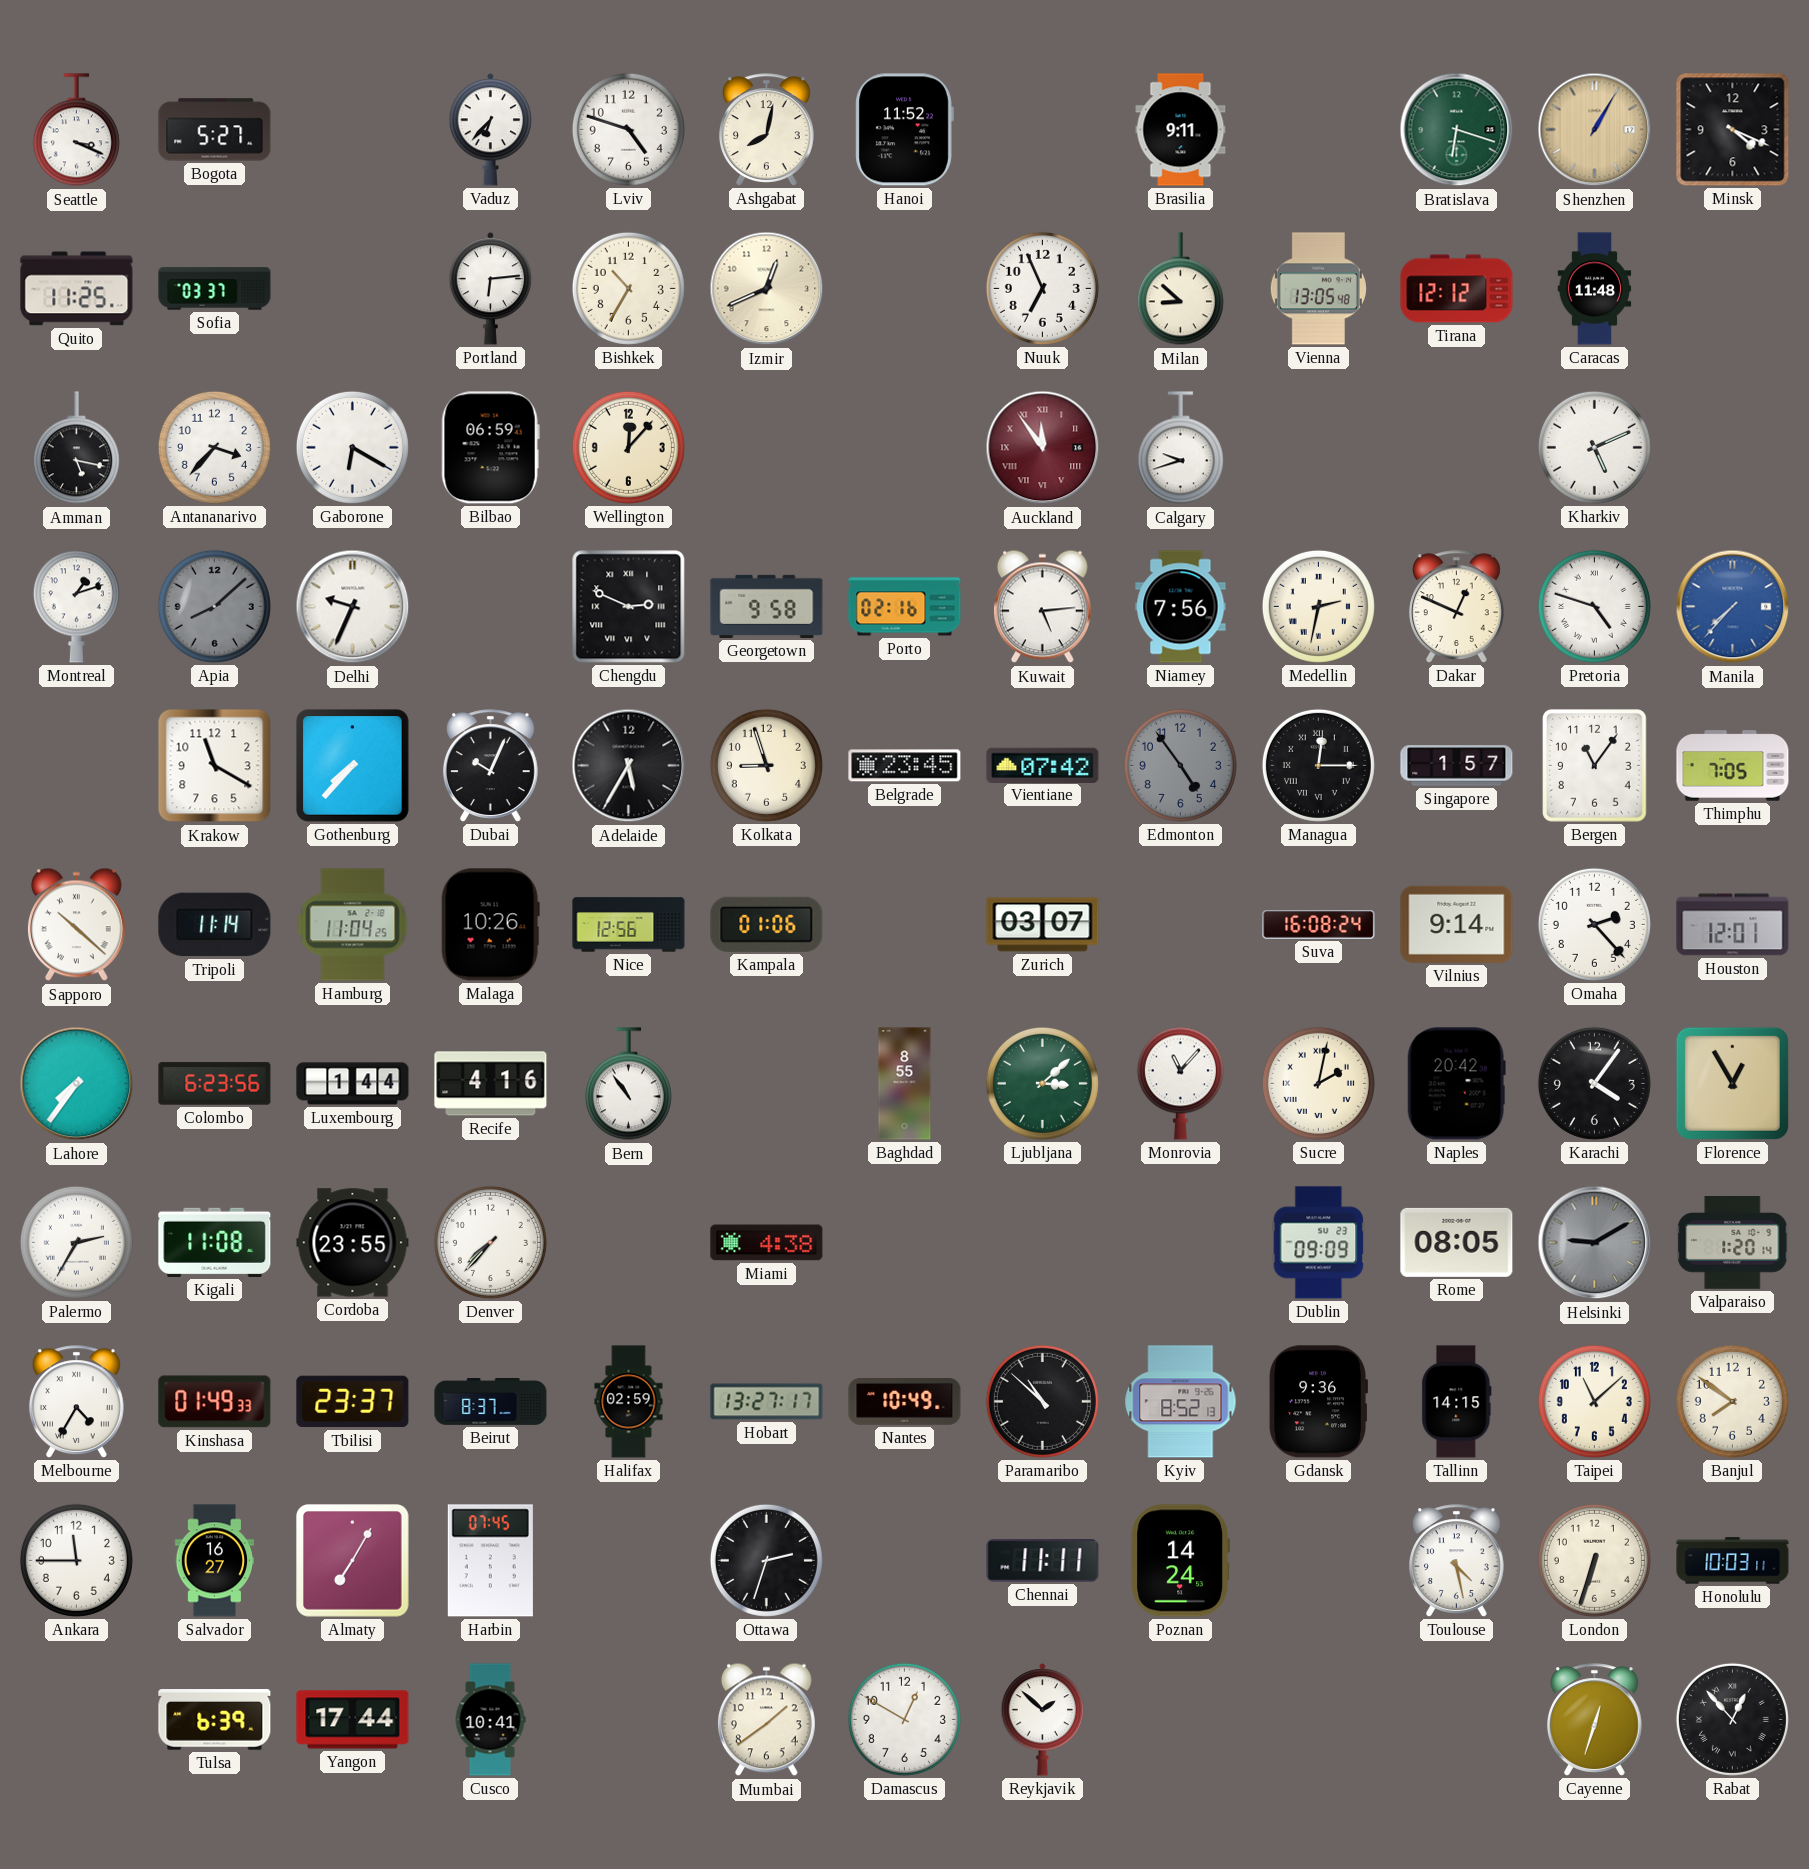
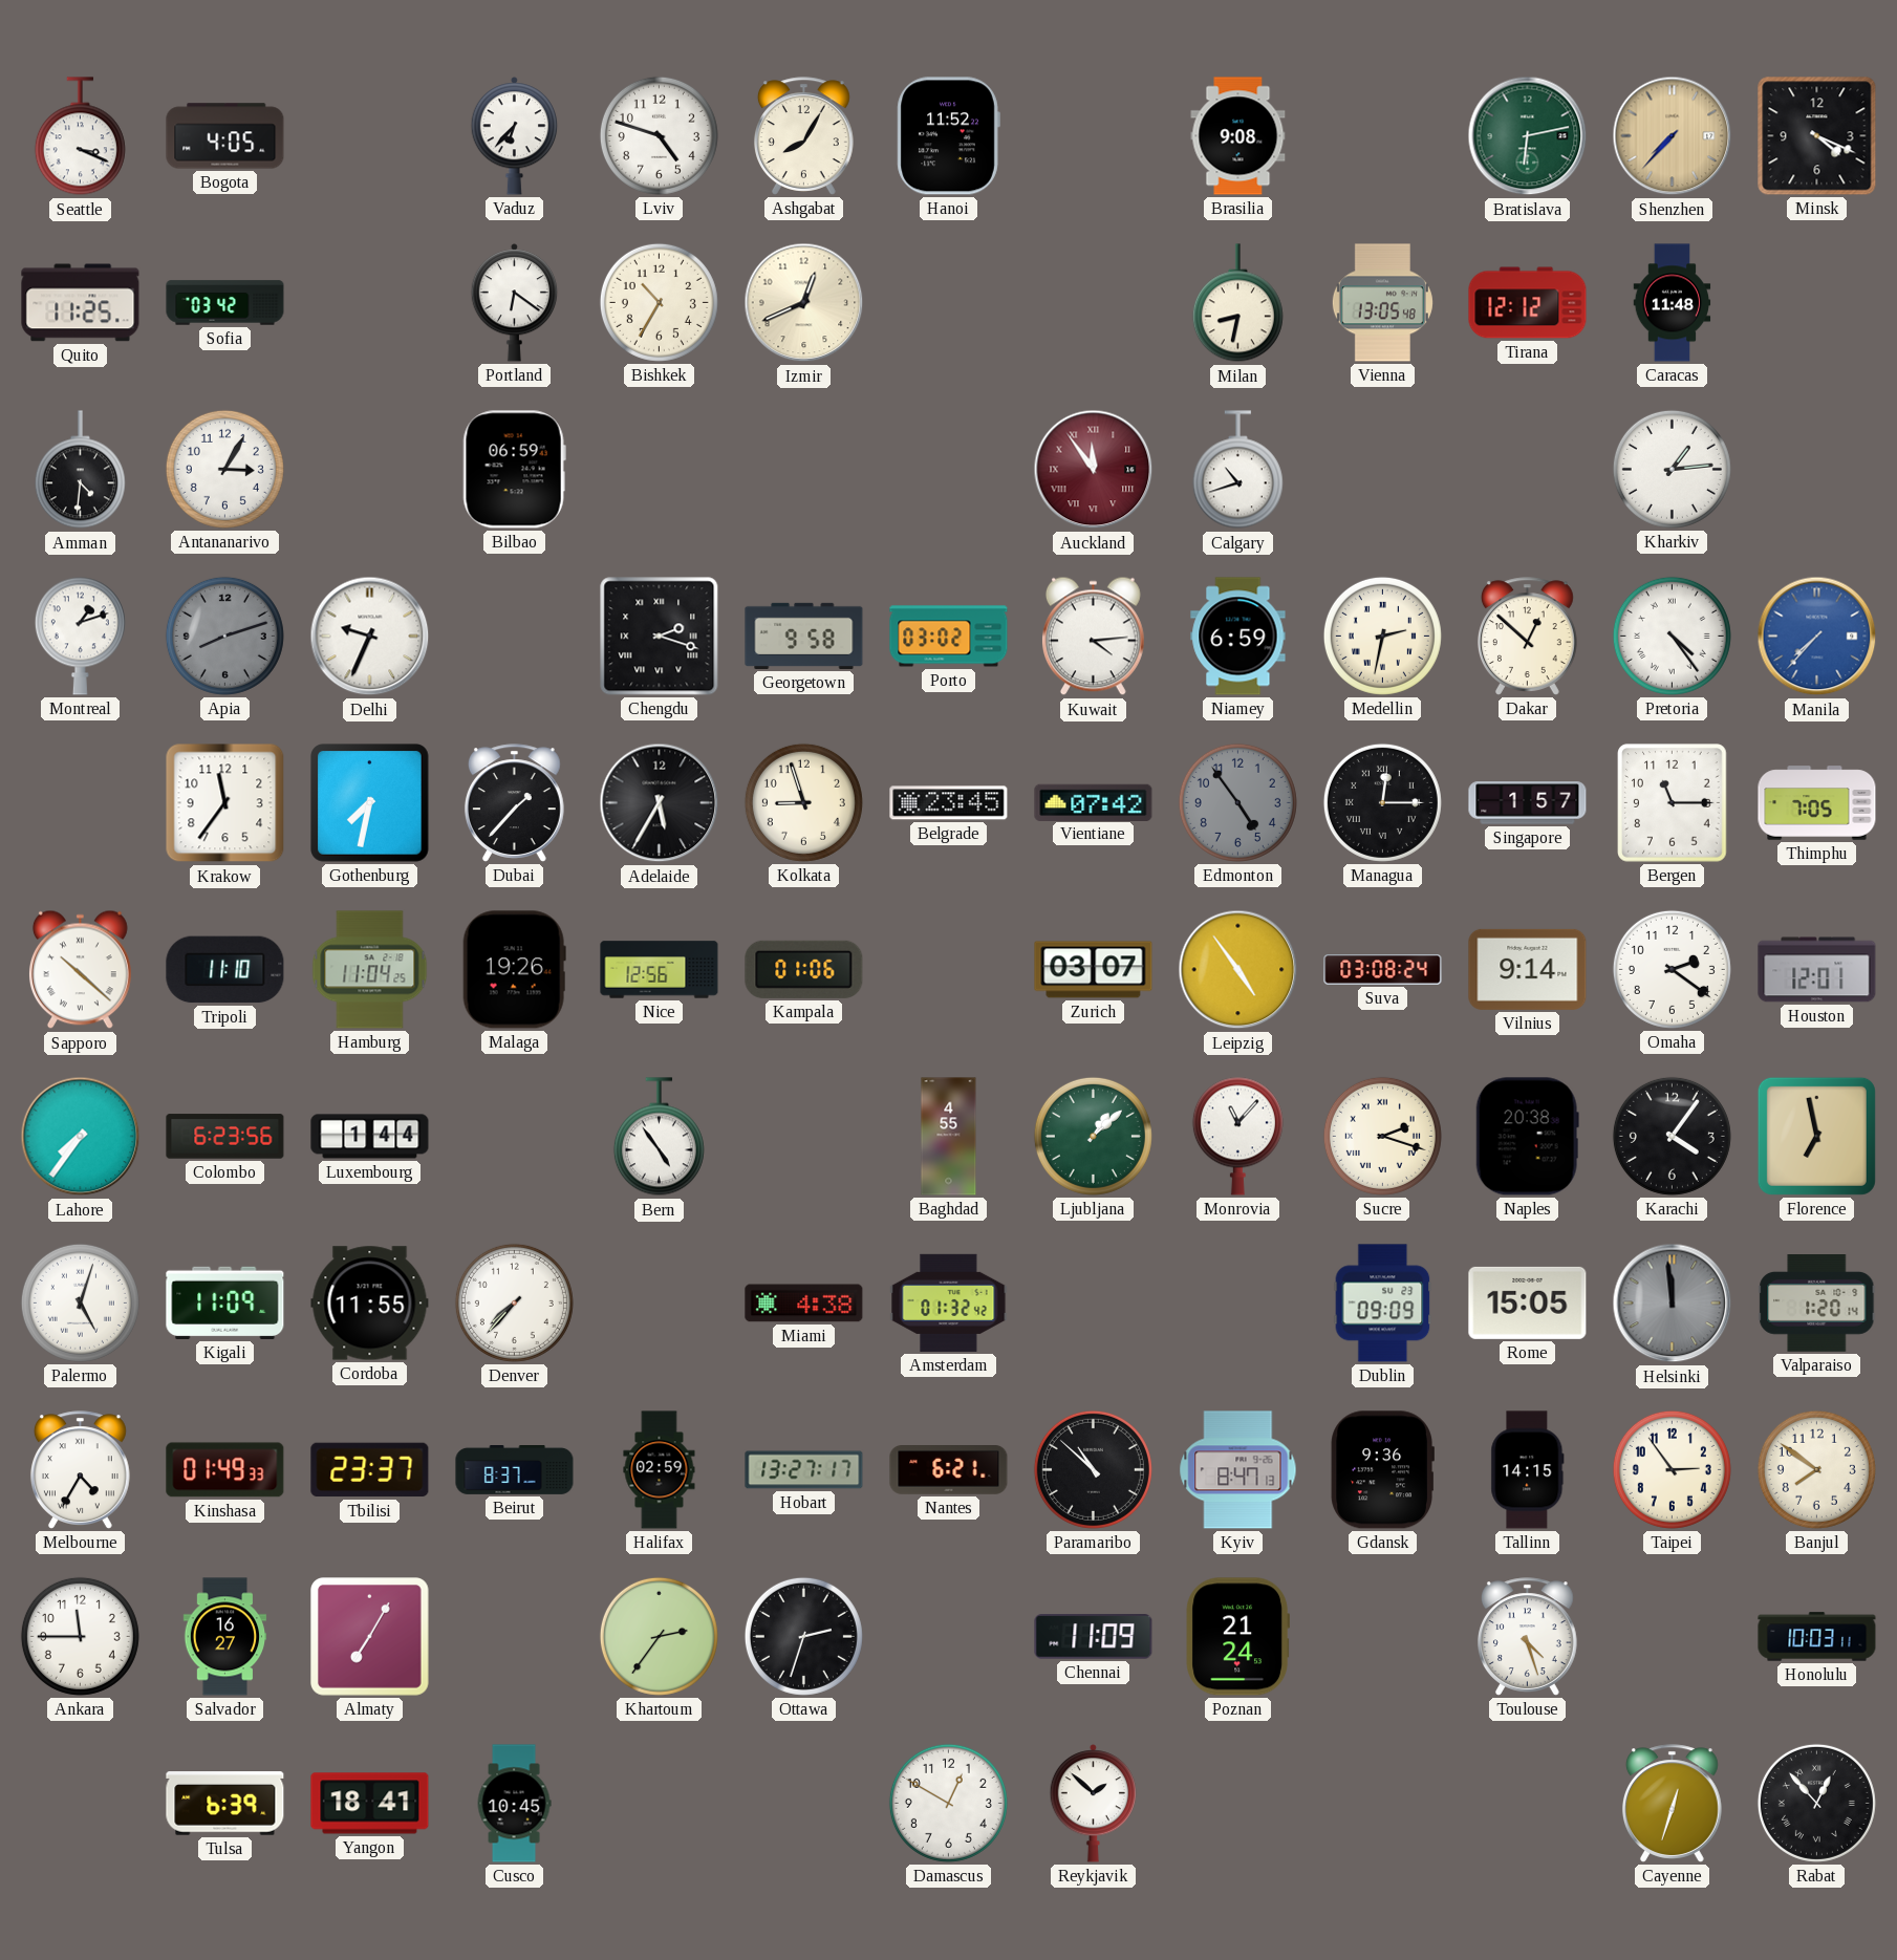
Bogota: 5:27 -> 4:05 (225, 136)
Ashgabat: 8:02 -> 8:05 (803, 136)
Brasilia: 9:11 -> 9:08 (1238, 136)
Bratislava: 6:18 -> 6:13 (1528, 136)
Shenzhen: 1:05 -> 7:37 (1673, 136)
Sofia: 03:37 -> 03:42 (225, 303)
Portland: 6:14 -> 6:21 (515, 303)
Nuuk: 6:56 -> none (1042, 288)
Milan: 8:52 -> 8:32 (1237, 303)
Amman: 5:17 -> 4:31 (80, 470)
Antananarivo: 3:37 -> 3:05 (224, 469)
Gaborone: 6:20 -> none (352, 447)
Wellington: 12:07 -> none (628, 447)
Calgary: 9:42 -> 10:42 (1237, 470)
Kharkiv: 5:11 -> 1:14 (1672, 469)
Apia: 8:08 -> 8:12 (224, 636)
Chengdu: 2:49 -> 2:18 (660, 637)
Porto: 02:16 -> 03:02 (949, 637)
Kuwait: 5:14 -> 4:14 (1093, 637)
Niamey: 7:56 -> 6:59 (1238, 637)
Dakar: 12:49 -> 12:52 (1527, 637)
Pretoria: 4:48 -> 4:24 (1672, 636)
Krakow: 11:20 -> 11:36 (225, 803)
Gothenburg: 7:37 -> 7:32 (370, 803)
Dubai: 10:04 -> 1:37 (514, 803)
Bergen: 11:06 -> 11:15 (1673, 803)
Tripoli: 11:14 -> 11:10 (225, 970)
Malaga: 10:26 -> 19:26 (514, 970)
Leipzig: none -> 4:54 (1238, 970)
Suva: 16:08 -> 03:08 (1383, 970)
Omaha: 2:23 -> 2:21 (1672, 969)
Recife: 4:16 -> none (491, 1084)
Bern: 10:54 -> 4:54 (659, 1137)
Baghdad: 8:55 -> 4:55 (949, 1137)
Ljubljana: 3:08 -> 1:08 (1093, 1136)
Sucre: 2:02 -> 2:18 (1382, 1136)
Naples: 20:42 -> 20:38 (1527, 1137)
Florence: 12:55 -> 6:58 (1816, 1136)
Palermo: 2:35 -> 5:03 (80, 1302)
Kigali: 11:08 -> 11:09 (225, 1302)
Cordoba: 23:55 -> 11:55 (370, 1304)
Amsterdam: none -> 01:32 (949, 1302)
Rome: 08:05 -> 15:05 (1528, 1302)
Helsinki: 9:10 -> 11:59 (1673, 1304)
Nantes: 10:49 -> 6:21 (949, 1470)
Kyiv: 8:52 -> 8:47 (1238, 1470)
Taipei: 11:08 -> 2:54 (1672, 1469)
Harbin: 07:45 -> none (490, 1561)
Khartoum: none -> 2:36 (659, 1636)
Chennai: 11:11 -> 11:09 (1094, 1637)
Poznan: 14:24 -> 21:24 (1237, 1637)
Toulouse: 4:28 -> 4:27 (1527, 1637)
London: 6:33 -> none (1594, 1560)
Yangon: 17:44 -> 18:41 (370, 1804)
Cusco: 10:41 -> 10:45 (514, 1804)
Mumbai: 1:39 -> none (766, 1720)
